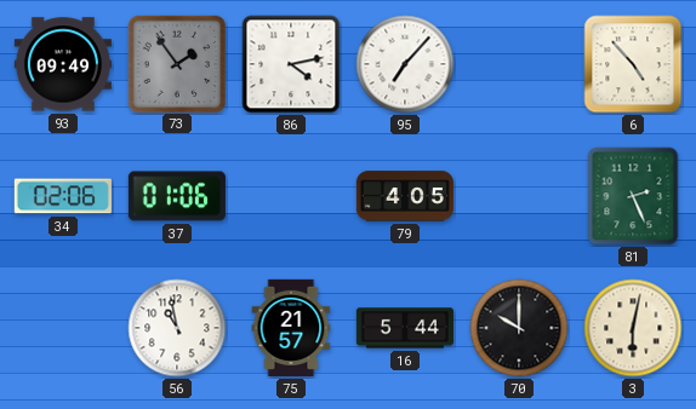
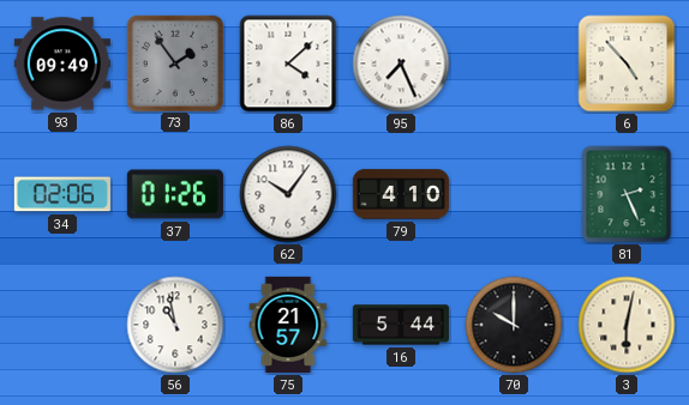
86: 4:13 -> 4:08 (288, 64)
95: 7:07 -> 7:26 (401, 64)
37: 01:06 -> 01:26 (175, 194)
62: none -> 10:06 (288, 194)
79: 4:05 -> 4:10 (401, 194)
